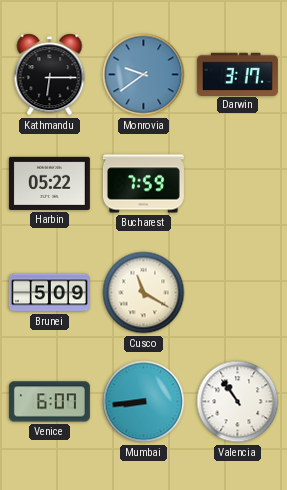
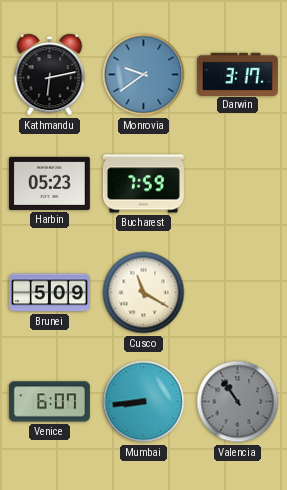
Kathmandu: 6:15 -> 6:13 (50, 75)
Harbin: 05:22 -> 05:23 (49, 183)
Valencia dial: white -> grey (238, 402)
